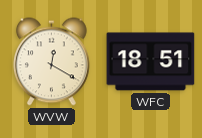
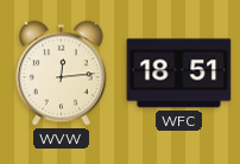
WVW: 12:20 -> 12:14 (61, 74)
